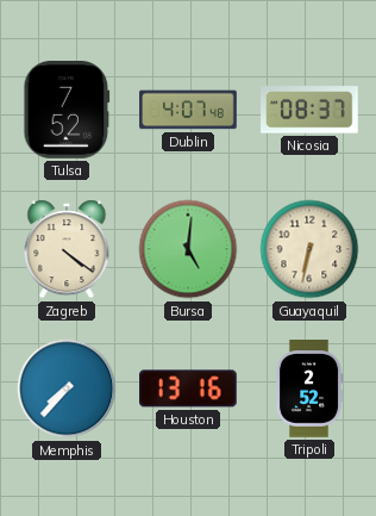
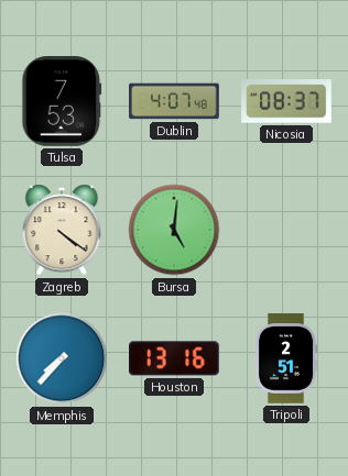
Tulsa: 7:52 -> 7:53 (62, 102)
Guayaquil: 6:32 -> none (309, 249)
Tripoli: 2:52 -> 2:51 (286, 358)
